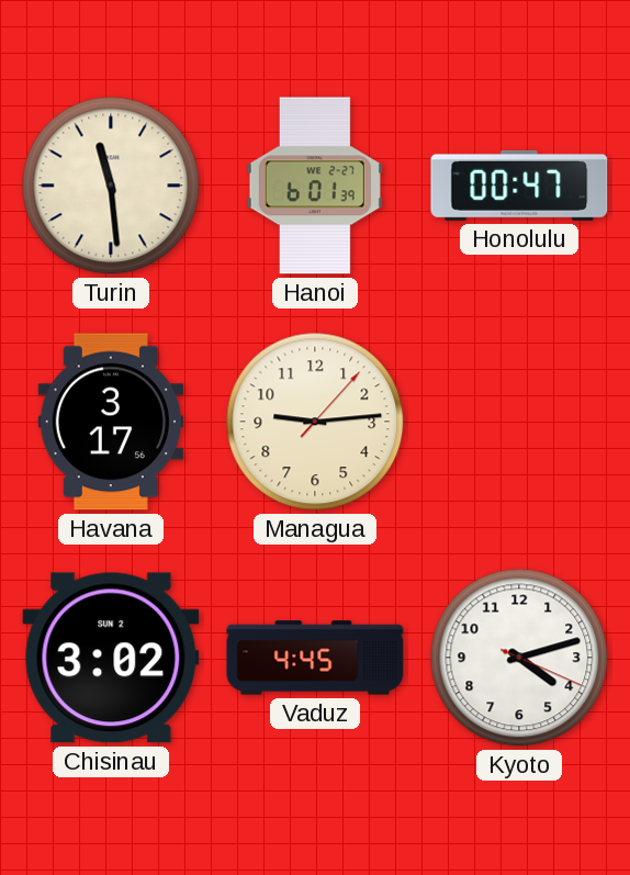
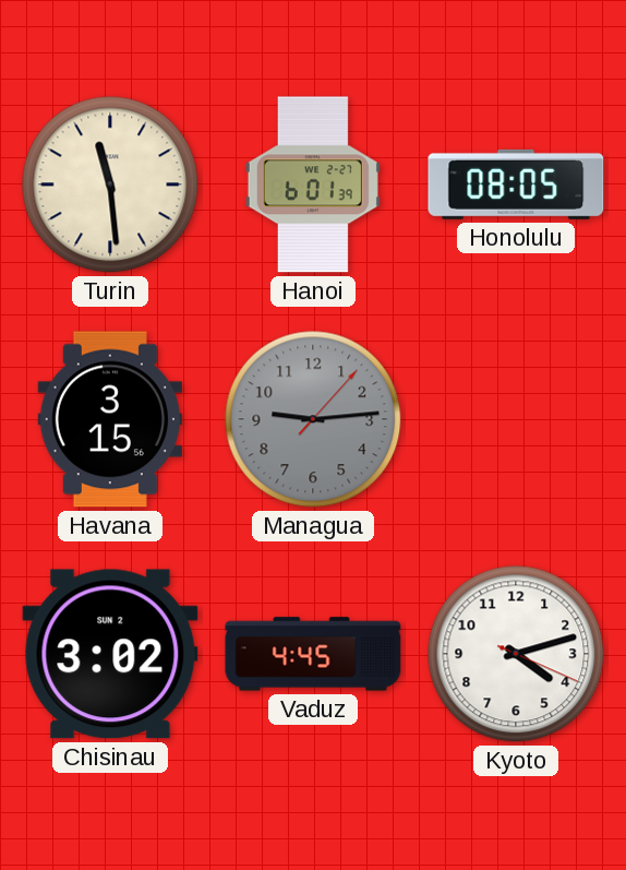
Honolulu: 00:47 -> 08:05 (516, 184)
Havana: 3:17 -> 3:15 (109, 419)
Managua dial: cream -> grey (313, 419)
